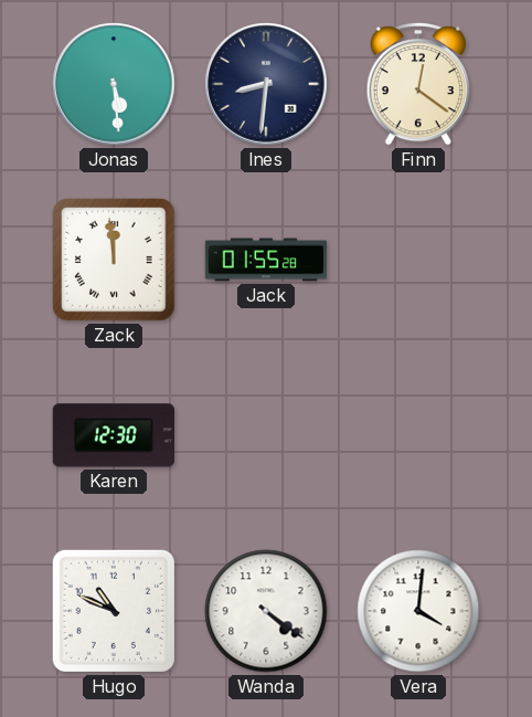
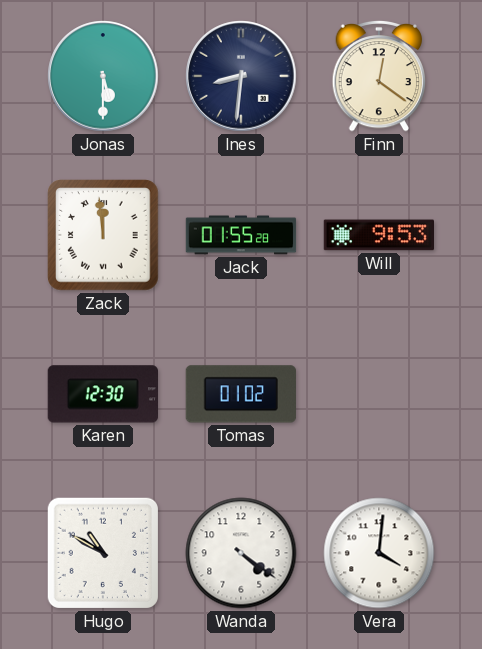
Jonas: 5:29 -> 5:30 (103, 76)
Will: none -> 9:53 (378, 235)
Tomas: none -> 01:02 (240, 394)
Hugo: 10:49 -> 10:50 (103, 553)
